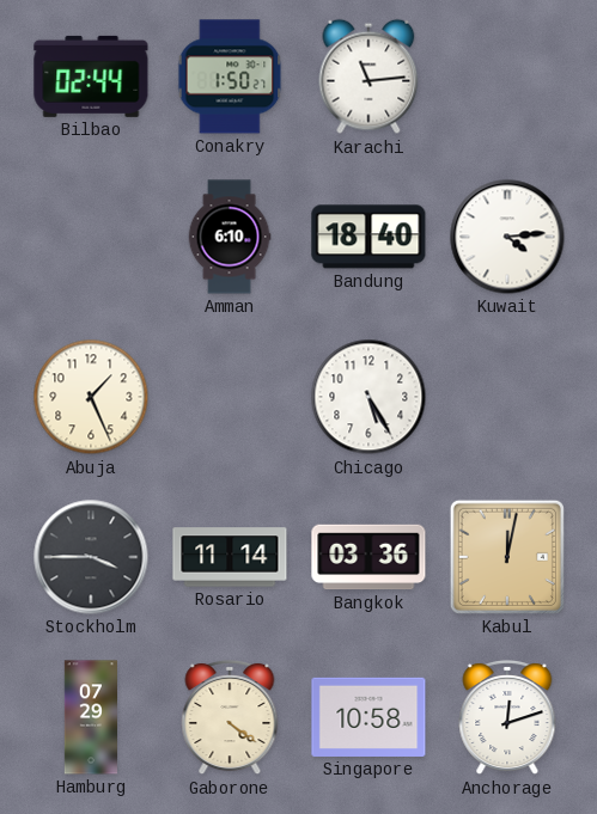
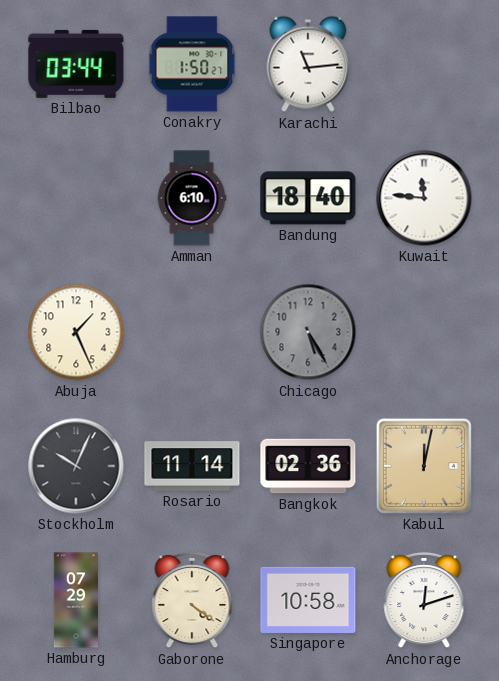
Bilbao: 02:44 -> 03:44 (76, 64)
Kuwait: 4:14 -> 11:46 (424, 198)
Chicago dial: white -> grey (308, 332)
Stockholm: 3:45 -> 10:04 (76, 466)
Bangkok: 03:36 -> 02:36 (308, 466)
